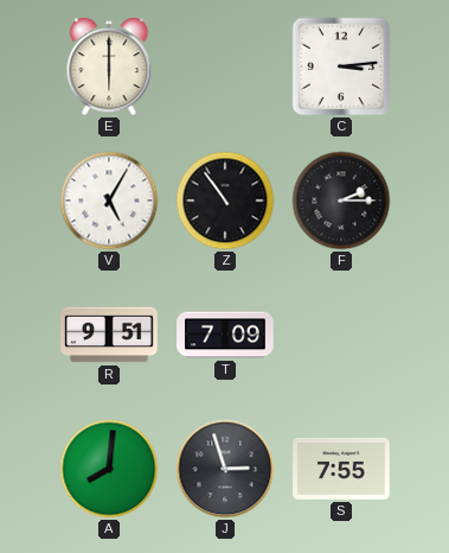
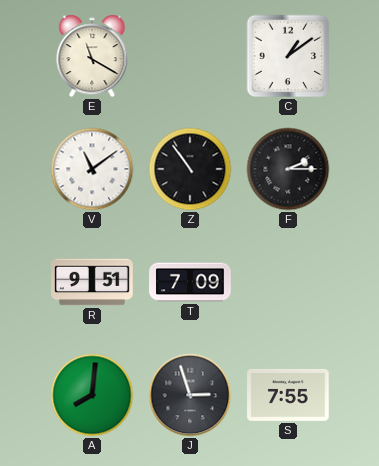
E: 6:00 -> 11:20 (92, 56)
C: 3:14 -> 1:09 (288, 56)
V: 5:05 -> 11:09 (92, 169)
